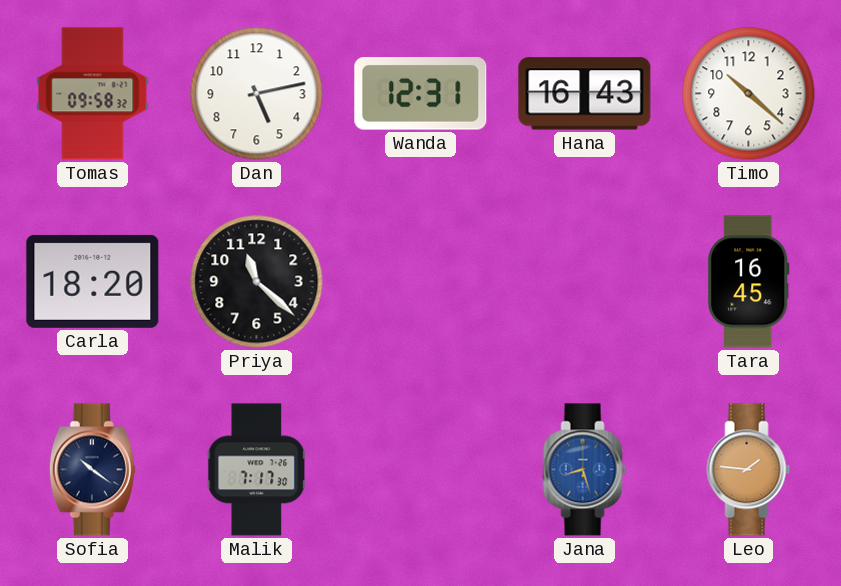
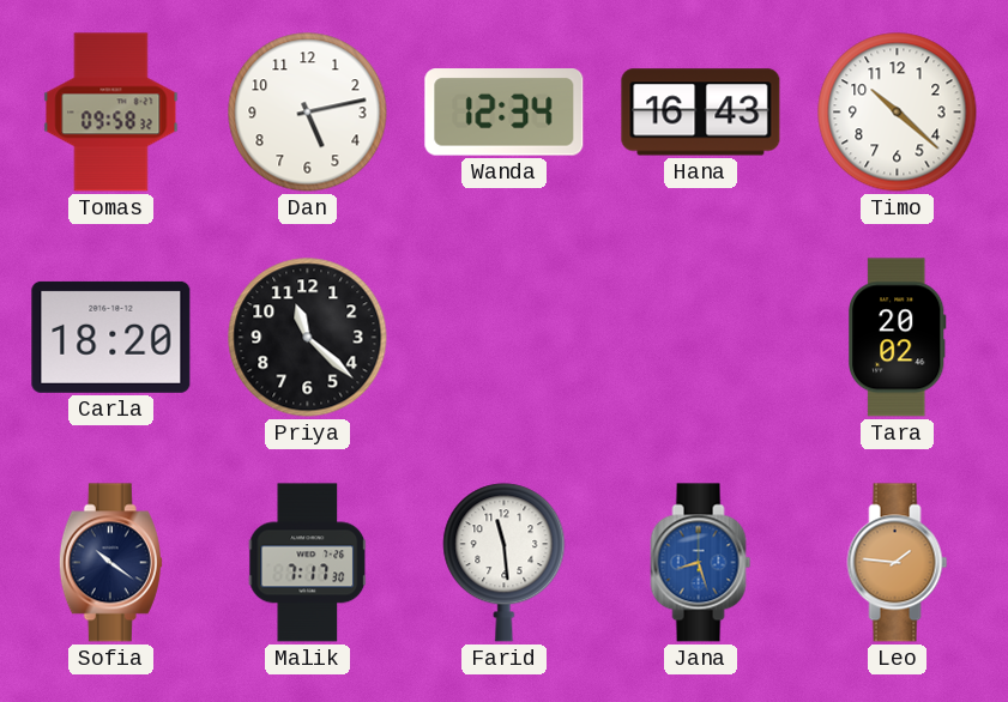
Wanda: 12:31 -> 12:34 (505, 113)
Tara: 16:45 -> 20:02 (898, 338)
Farid: none -> 11:29 (505, 563)
